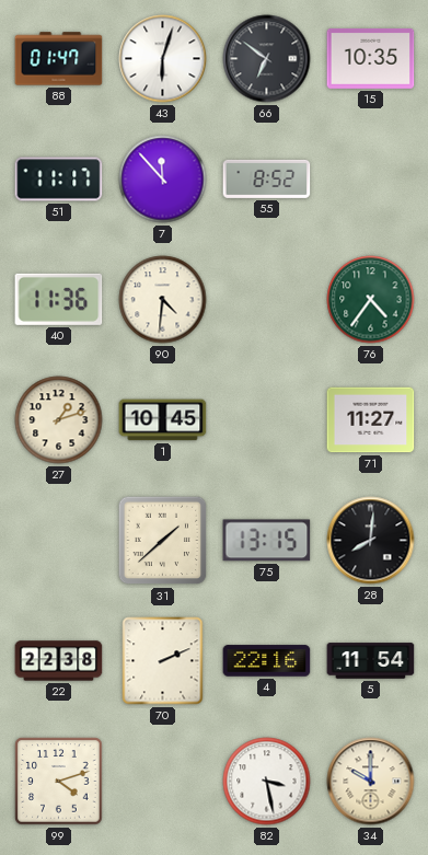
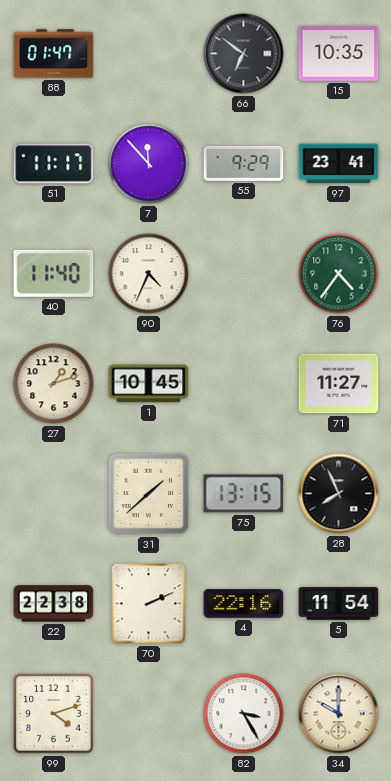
43: 6:03 -> none (163, 59)
55: 8:52 -> 9:29 (244, 163)
97: none -> 23:41 (339, 164)
40: 11:36 -> 11:40 (54, 273)
90: 4:31 -> 4:34 (149, 274)
28: 8:01 -> 7:56 (339, 494)
82: 3:28 -> 3:25 (244, 714)
